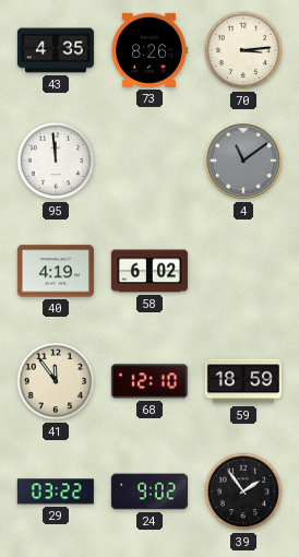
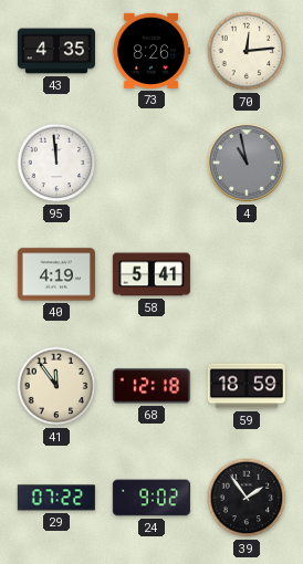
70: 3:14 -> 12:14 (247, 51)
4: 11:09 -> 10:58 (247, 163)
58: 6:02 -> 5:41 (151, 274)
68: 12:10 -> 12:18 (151, 386)
29: 03:22 -> 07:22 (56, 498)
